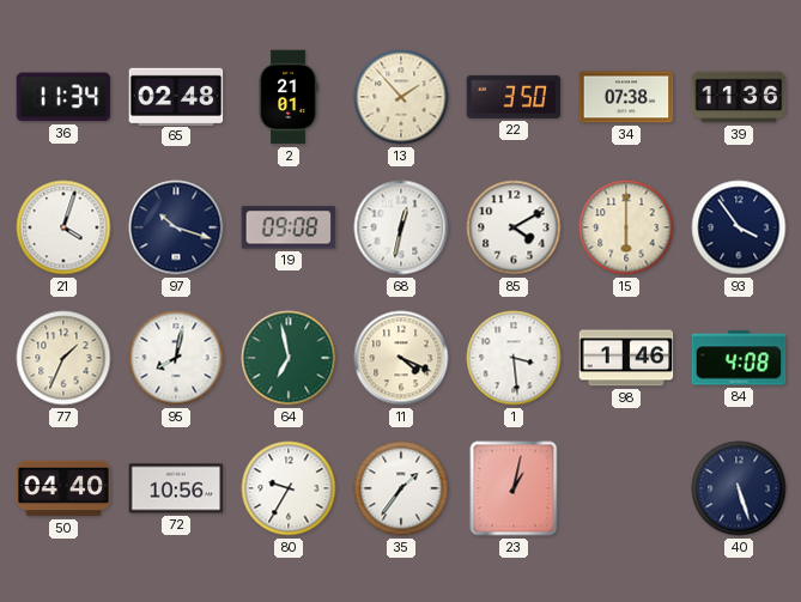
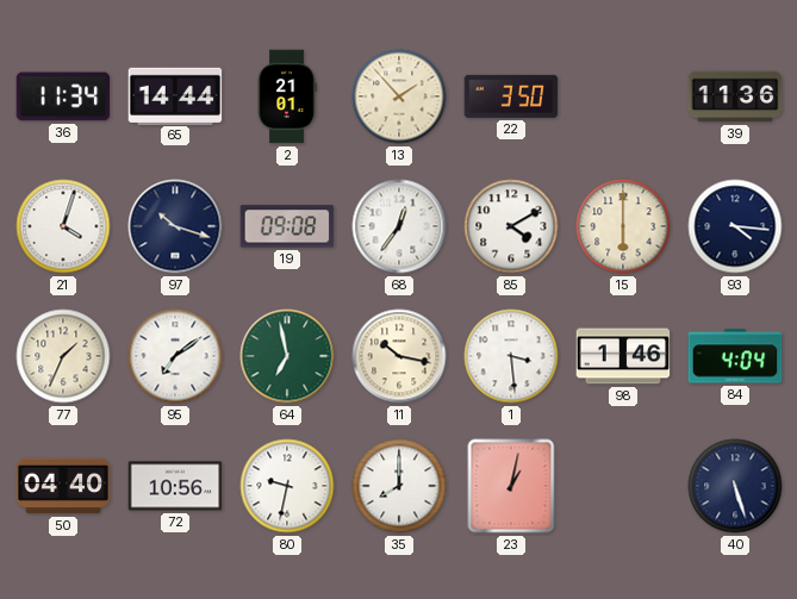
65: 02:48 -> 14:44 (175, 95)
34: 07:38 -> none (626, 97)
68: 12:32 -> 12:36 (399, 226)
93: 3:54 -> 4:16 (735, 226)
95: 8:02 -> 7:09 (175, 356)
11: 4:19 -> 10:17 (399, 356)
84: 4:08 -> 4:04 (735, 356)
80: 9:35 -> 9:32 (287, 486)
35: 1:36 -> 8:00 (399, 486)
